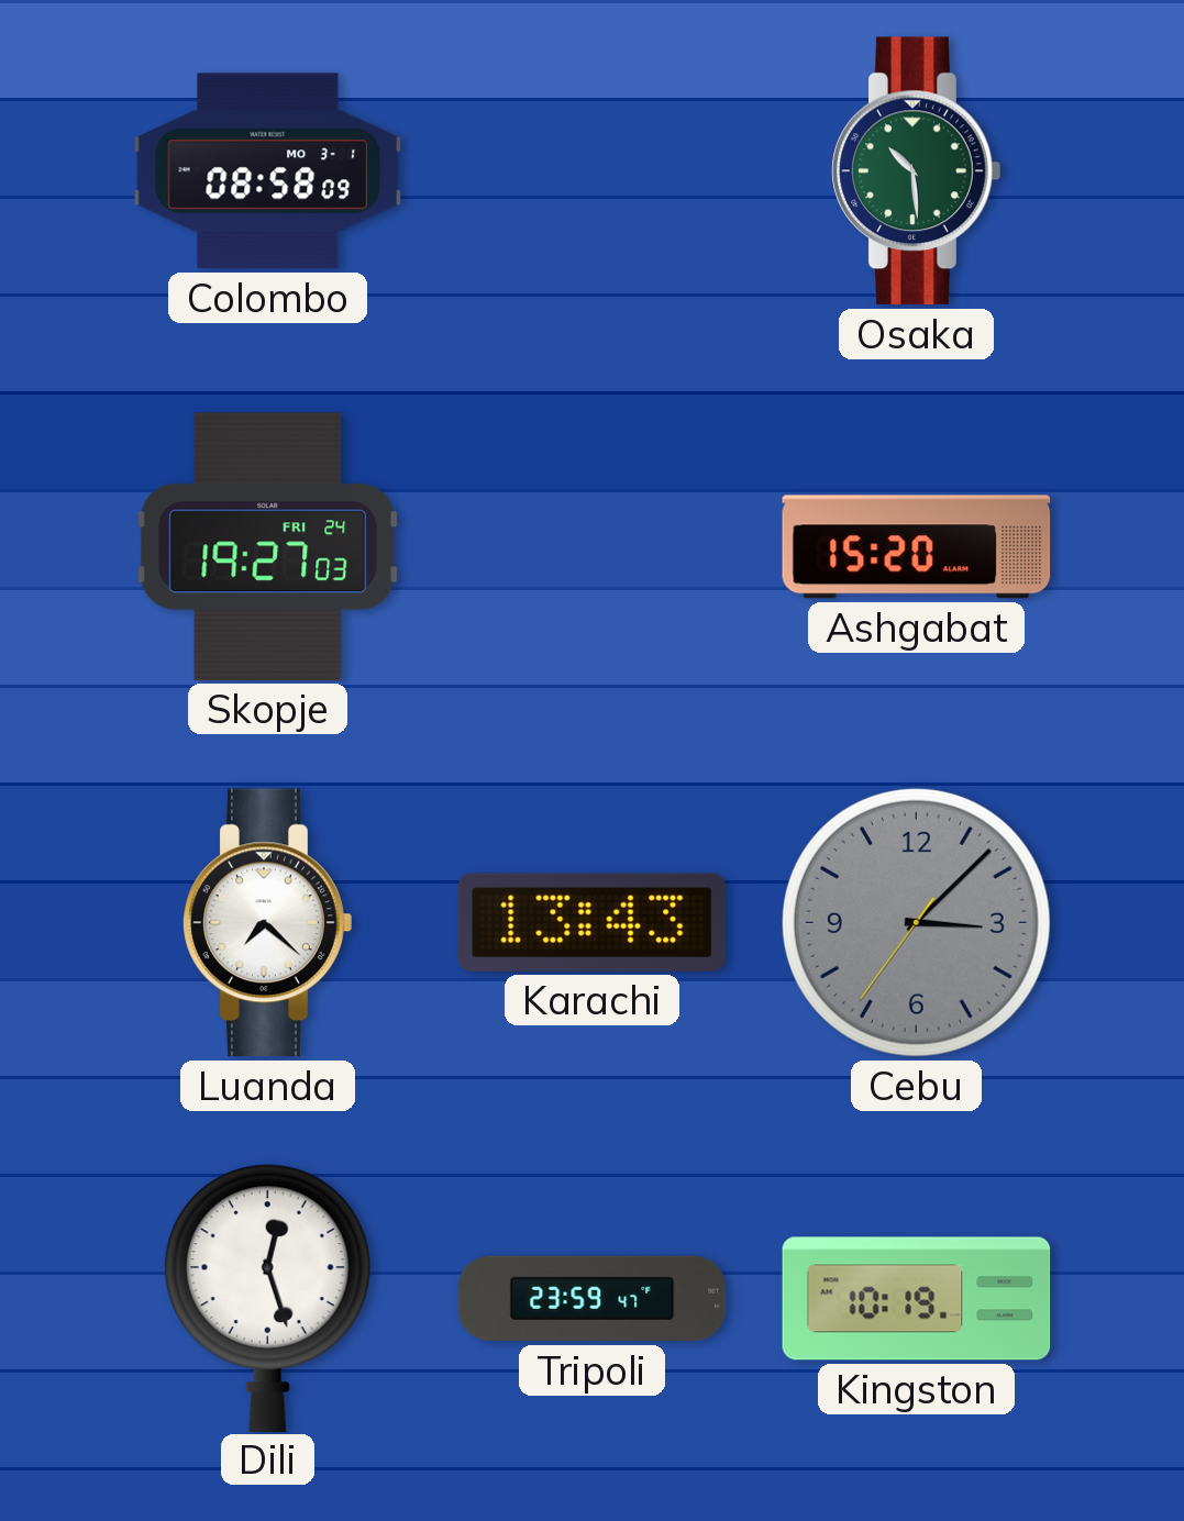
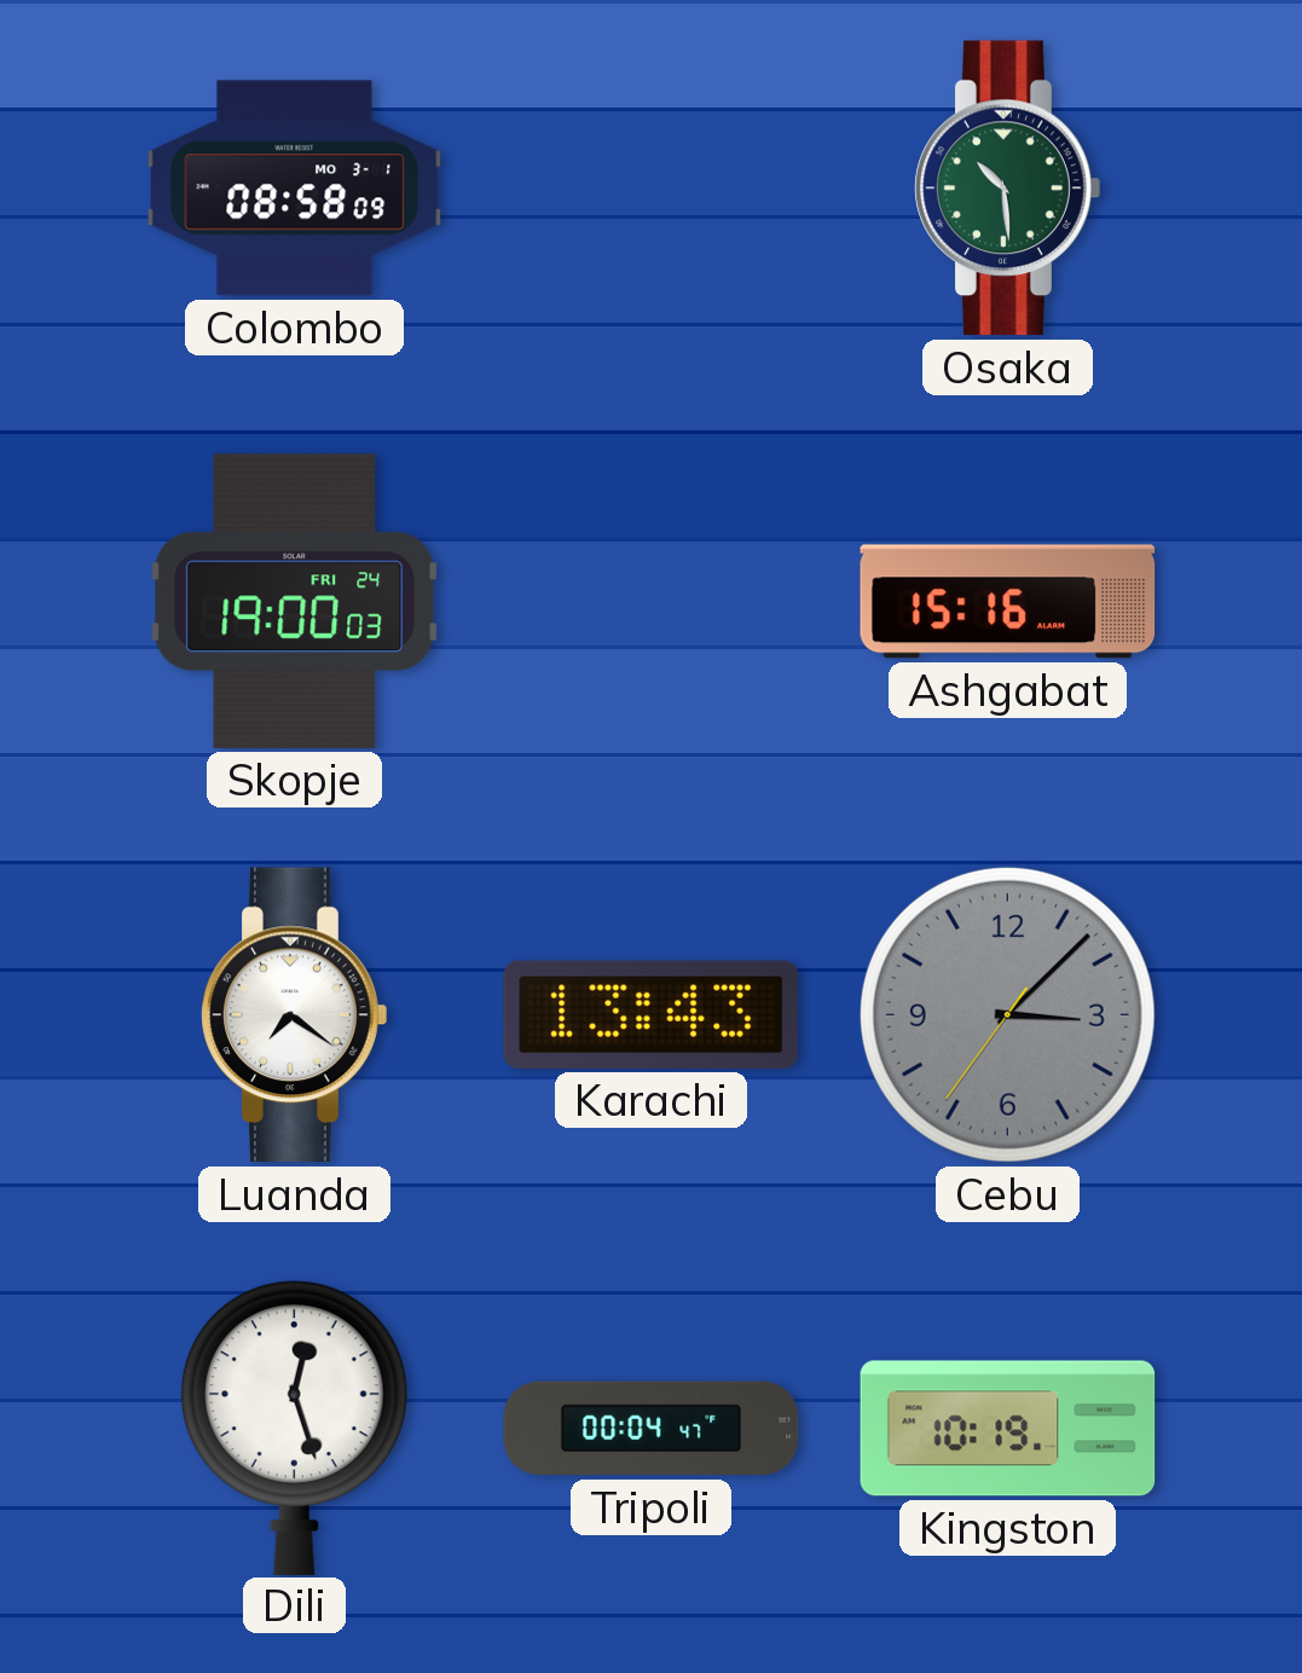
Skopje: 19:27 -> 19:00 (295, 601)
Ashgabat: 15:20 -> 15:16 (1008, 602)
Luanda: 7:22 -> 7:21 (295, 1015)
Tripoli: 23:59 -> 00:04 (652, 1429)
